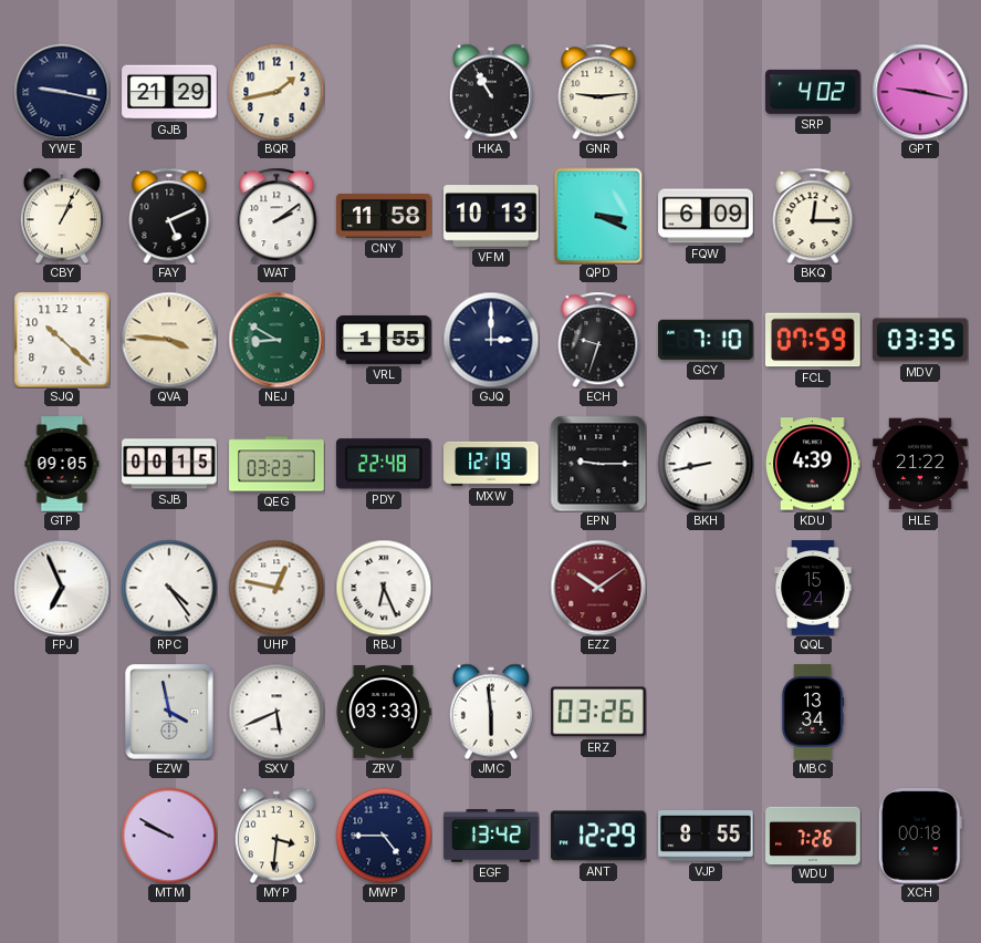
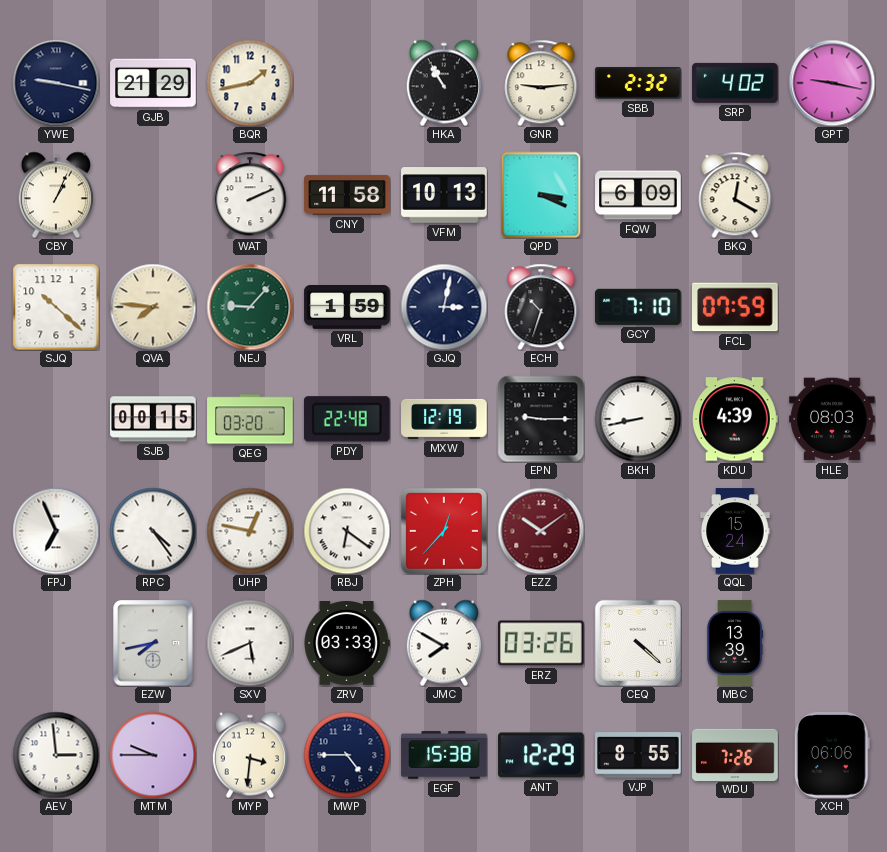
SBB: none -> 2:32 (638, 83)
FAY: 5:11 -> none (169, 216)
WAT: 2:09 -> 2:11 (250, 195)
BKQ: 12:15 -> 12:20 (735, 195)
QVA: 3:46 -> 7:46 (153, 307)
NEJ: 8:50 -> 9:07 (250, 307)
VRL: 1:55 -> 1:59 (347, 308)
GJQ: 3:00 -> 3:02 (444, 307)
ECH: 9:33 -> 10:33 (541, 307)
MDV: 03:35 -> none (920, 340)
GTP: 09:05 -> none (62, 464)
QEG: 03:23 -> 03:20 (250, 419)
HLE: 21:22 -> 08:03 (832, 419)
RBJ: 6:26 -> 6:21 (347, 531)
ZPH: none -> 12:37 (444, 531)
EZW: 3:58 -> 7:43 (153, 643)
JMC: 5:59 -> 7:50 (444, 643)
CEQ: none -> 4:22 (638, 643)
MBC: 13:34 -> 13:39 (735, 643)
AEV: none -> 2:59 (56, 755)
MTM: 9:50 -> 9:45 (153, 755)
EGF: 13:42 -> 15:38 (444, 755)
XCH: 00:18 -> 06:06 (832, 755)
